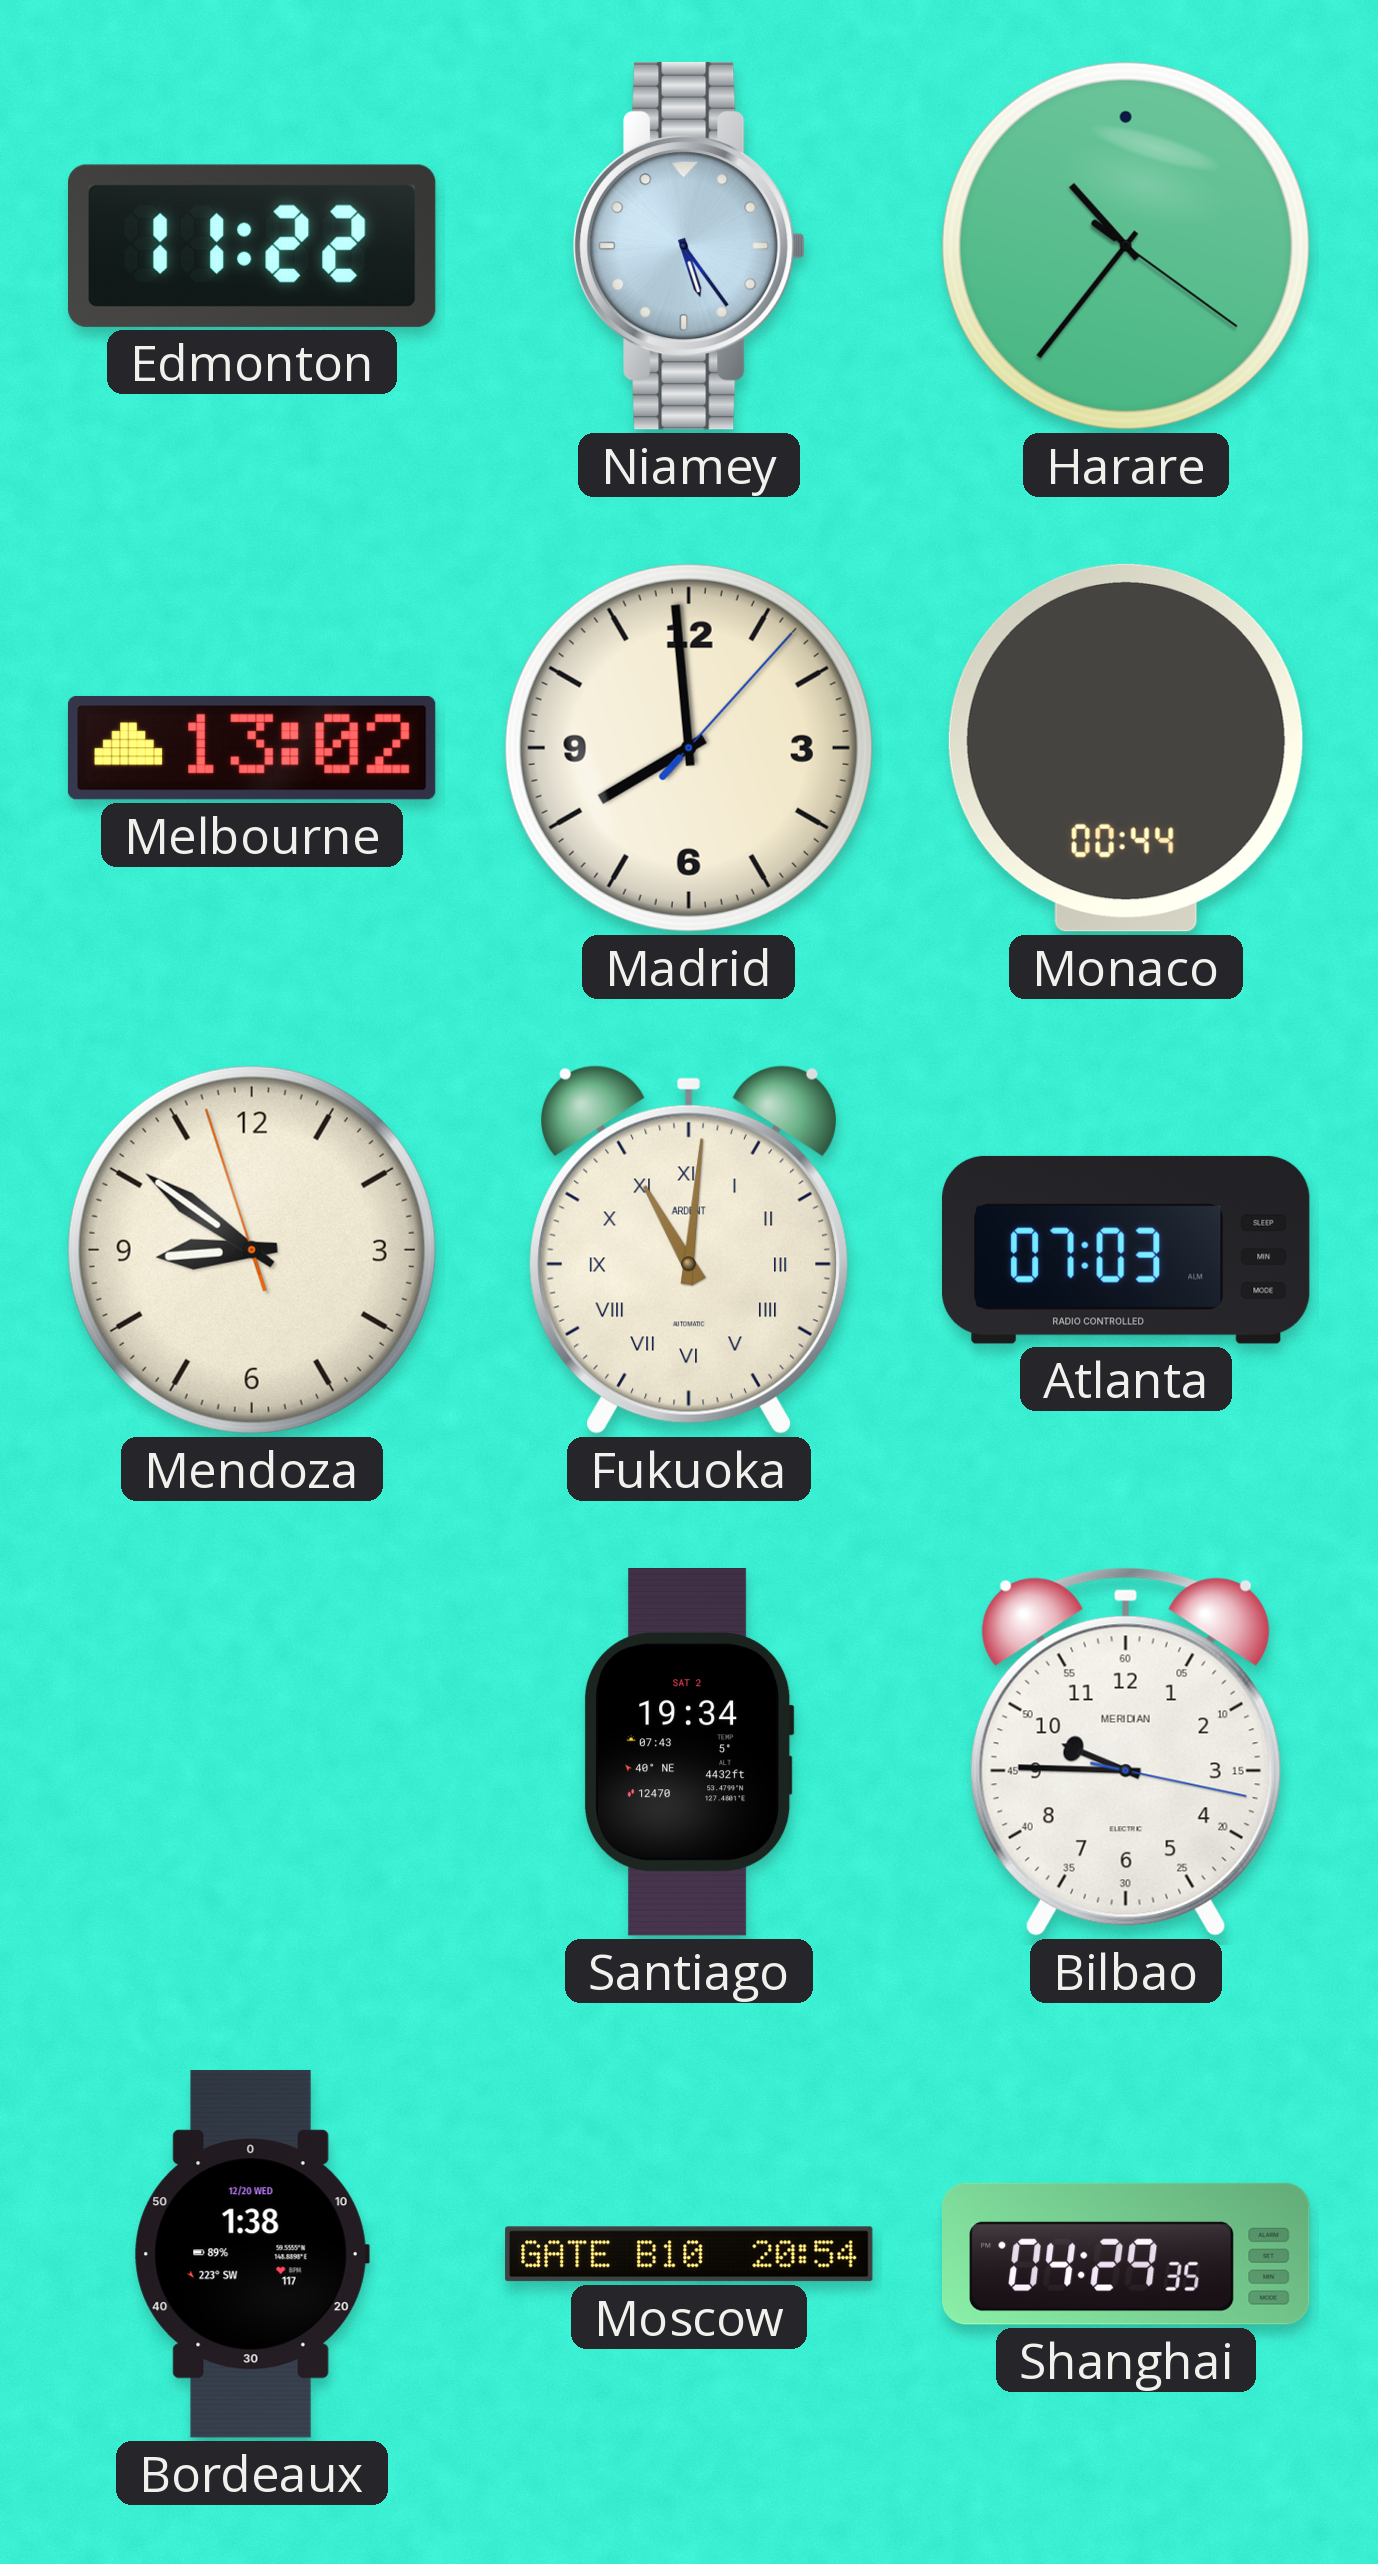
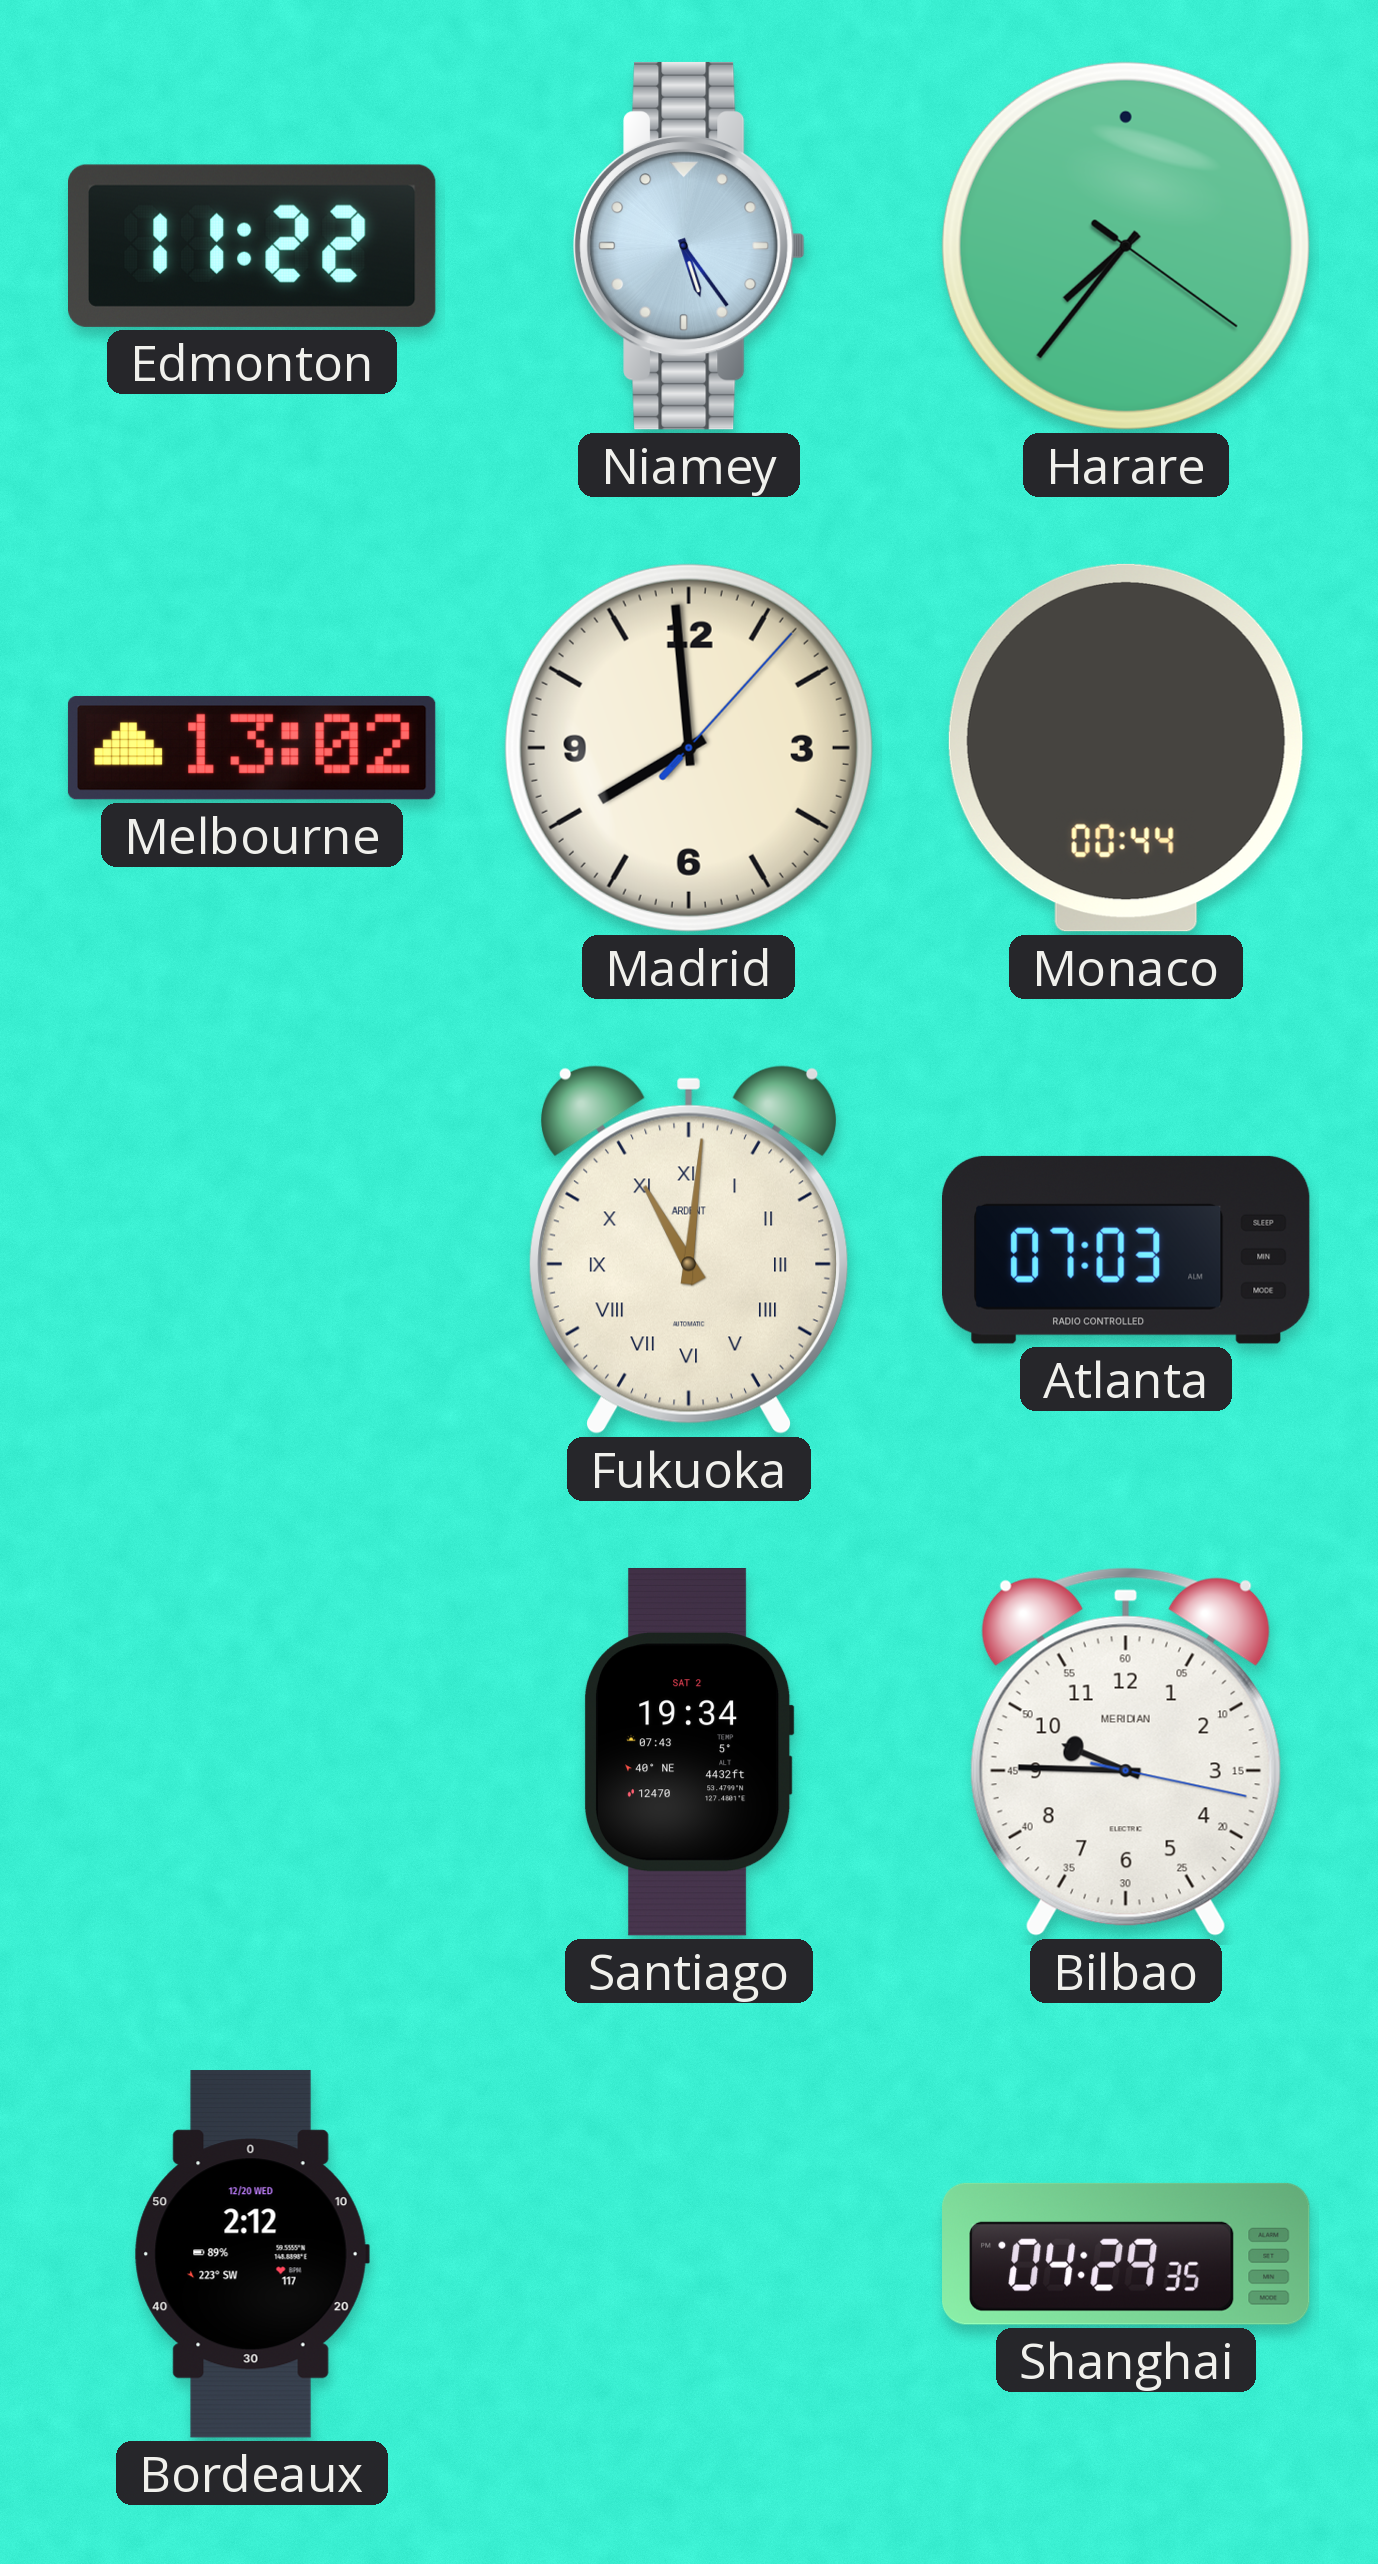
Harare: 10:36 -> 7:36 (1126, 246)
Mendoza: 8:50 -> none (252, 1250)
Bordeaux: 1:38 -> 2:12 (252, 2254)
Moscow: 20:54 -> none (689, 2254)
